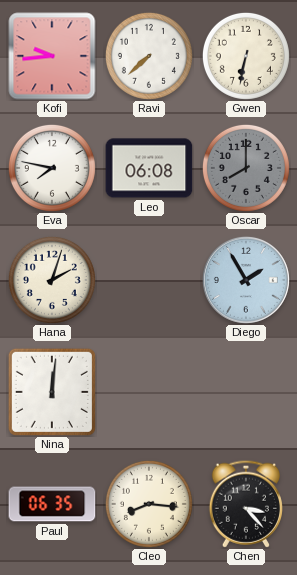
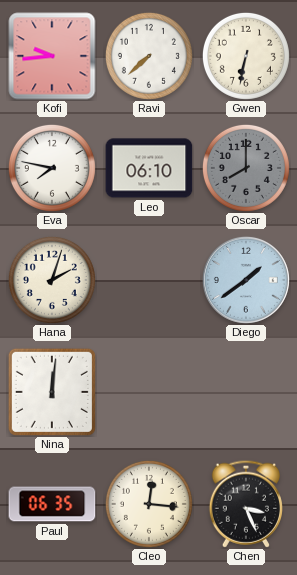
Leo: 06:08 -> 06:10 (149, 168)
Diego: 1:55 -> 1:39 (246, 280)
Cleo: 8:16 -> 12:16 (149, 504)
Chen: 3:23 -> 3:26 (245, 504)
